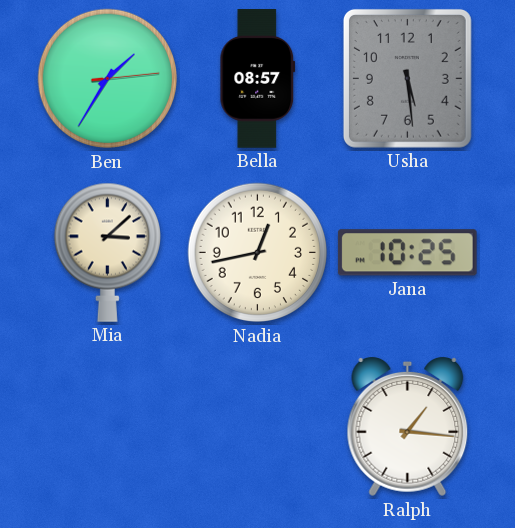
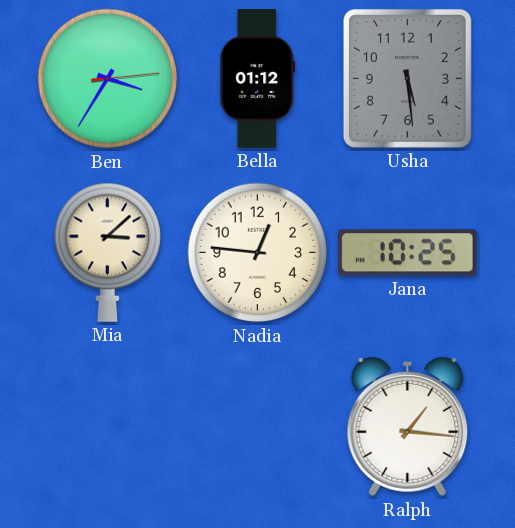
Ben: 1:35 -> 3:35 (108, 79)
Bella: 08:57 -> 01:12 (258, 79)
Nadia: 12:43 -> 12:46 (258, 253)
